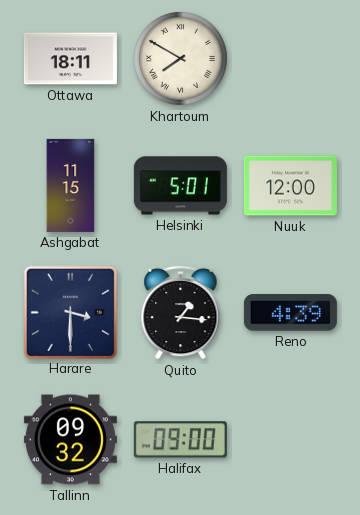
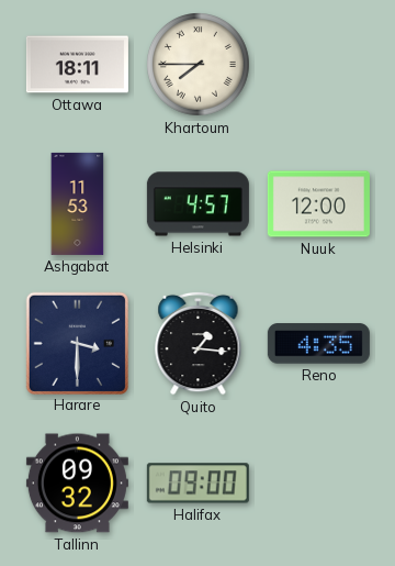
Khartoum: 7:50 -> 7:45 (199, 65)
Ashgabat: 11:15 -> 11:53 (78, 203)
Helsinki: 5:01 -> 4:57 (198, 204)
Reno: 4:39 -> 4:35 (318, 344)
